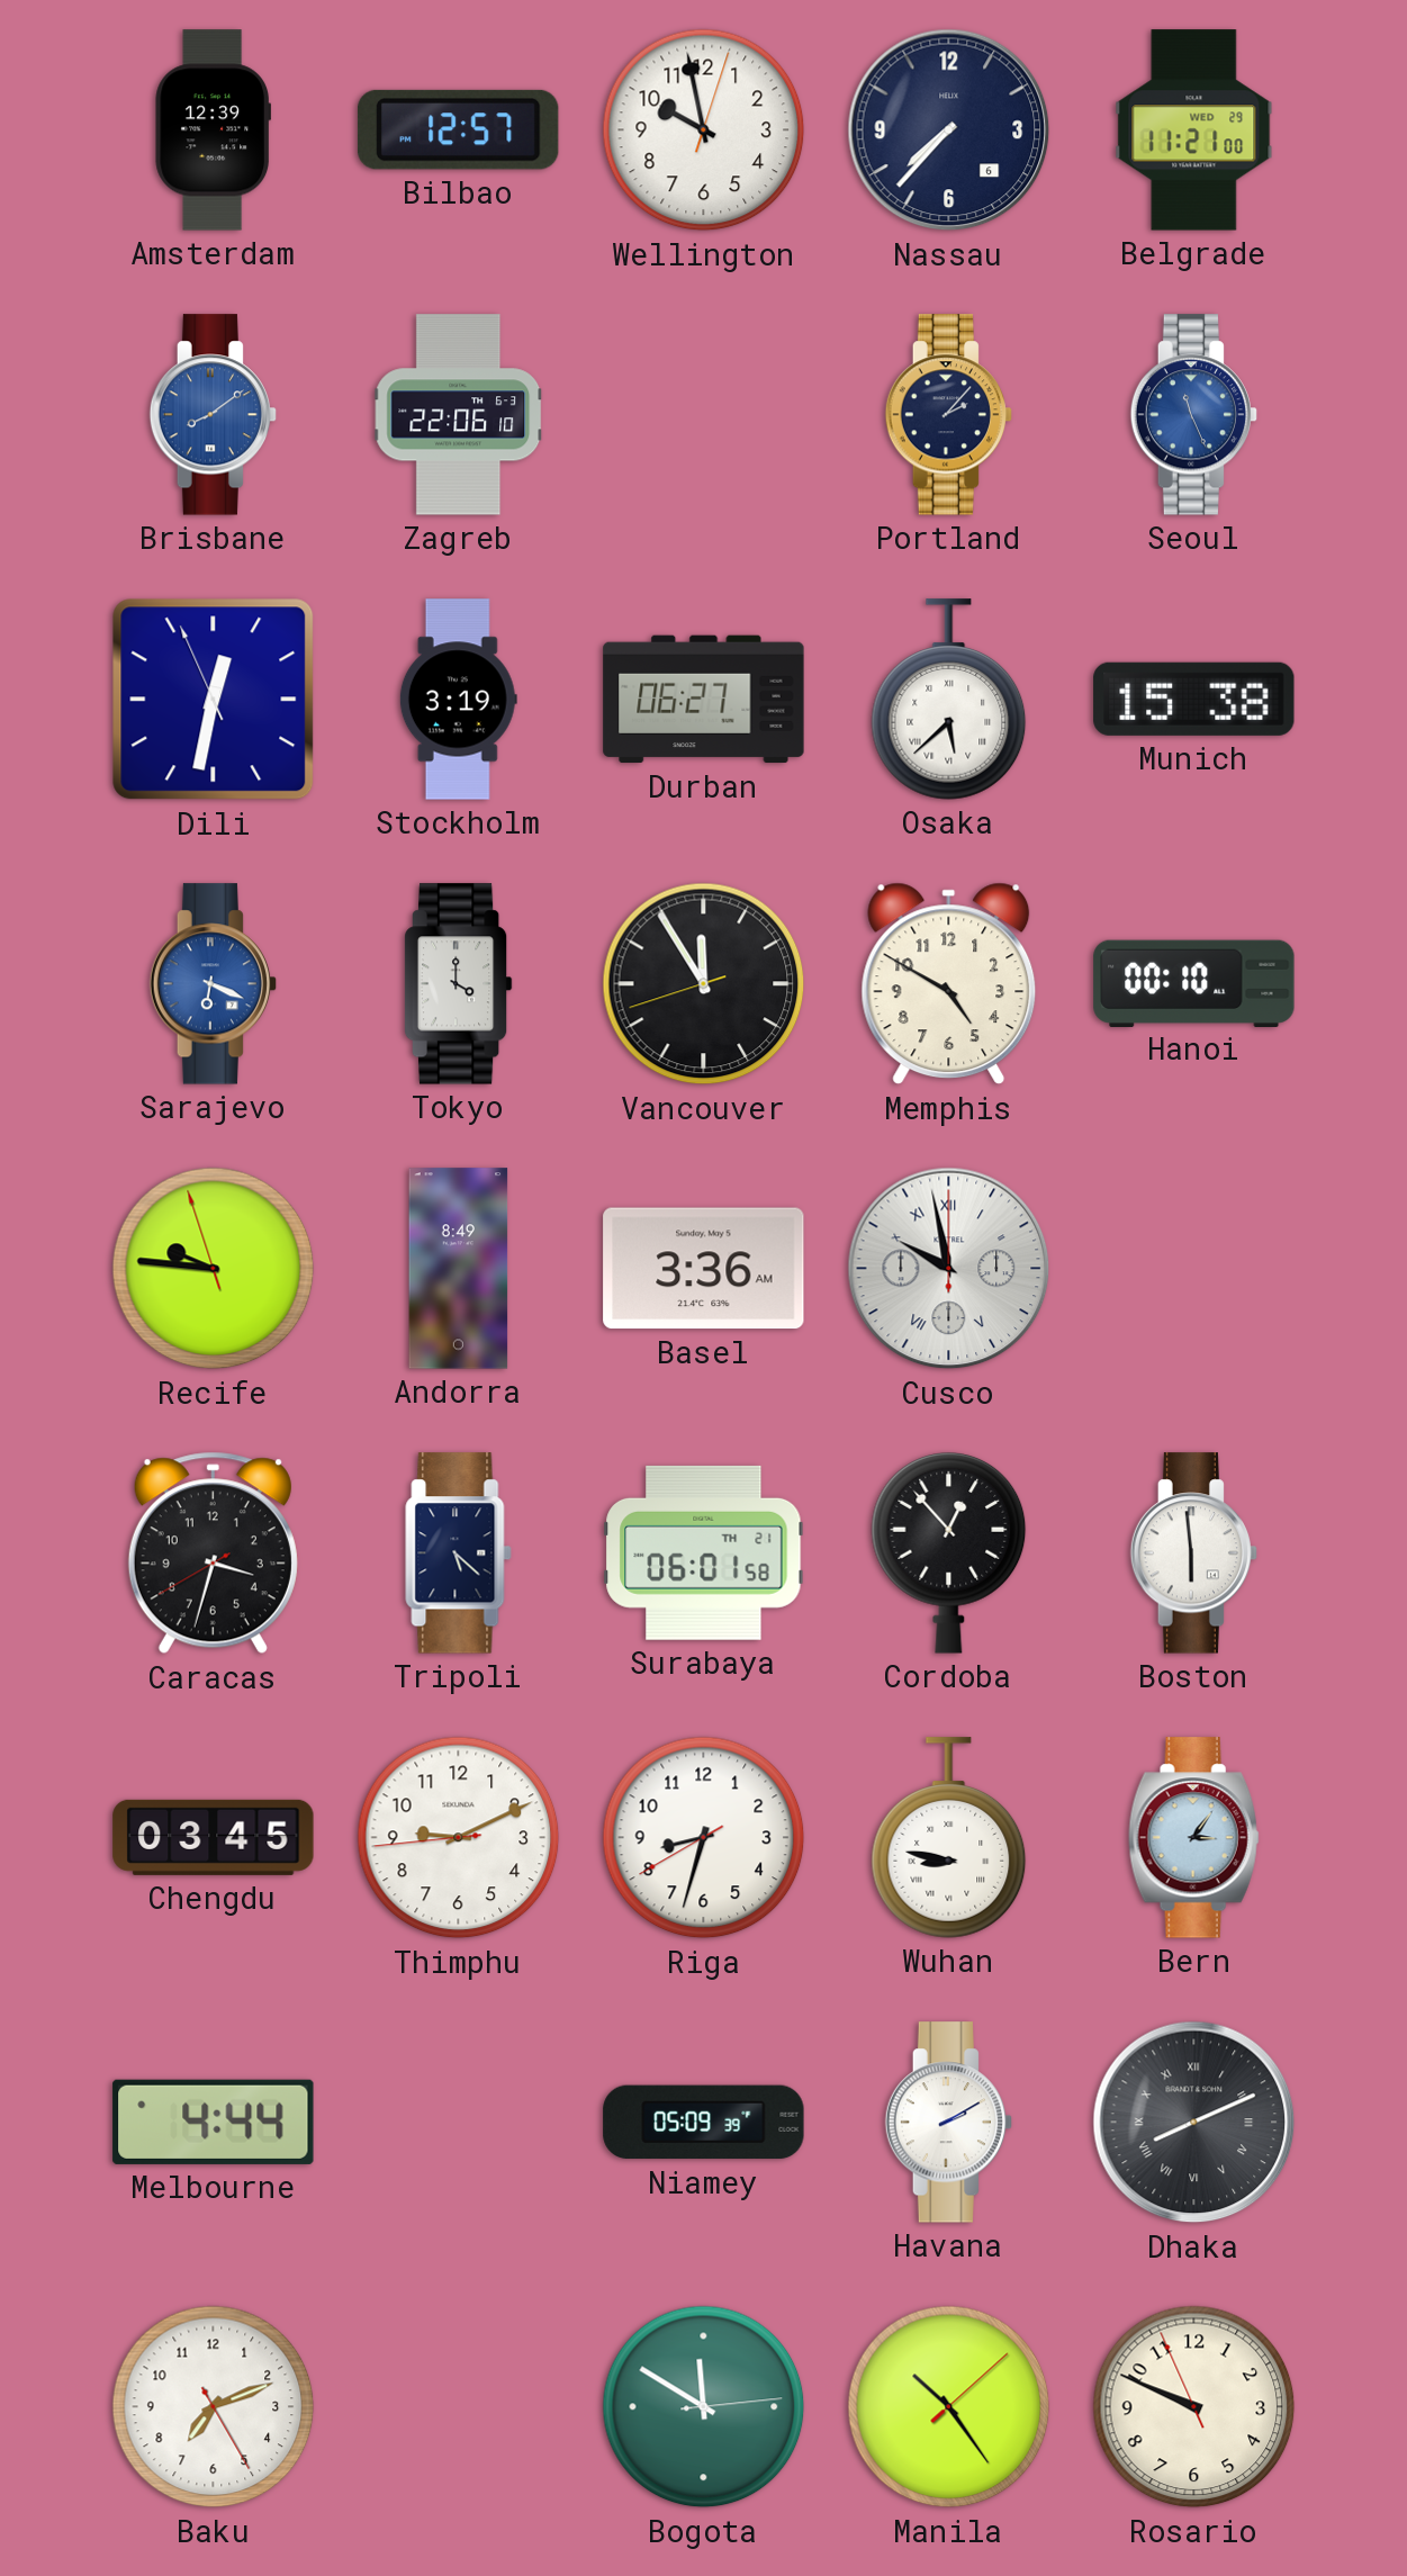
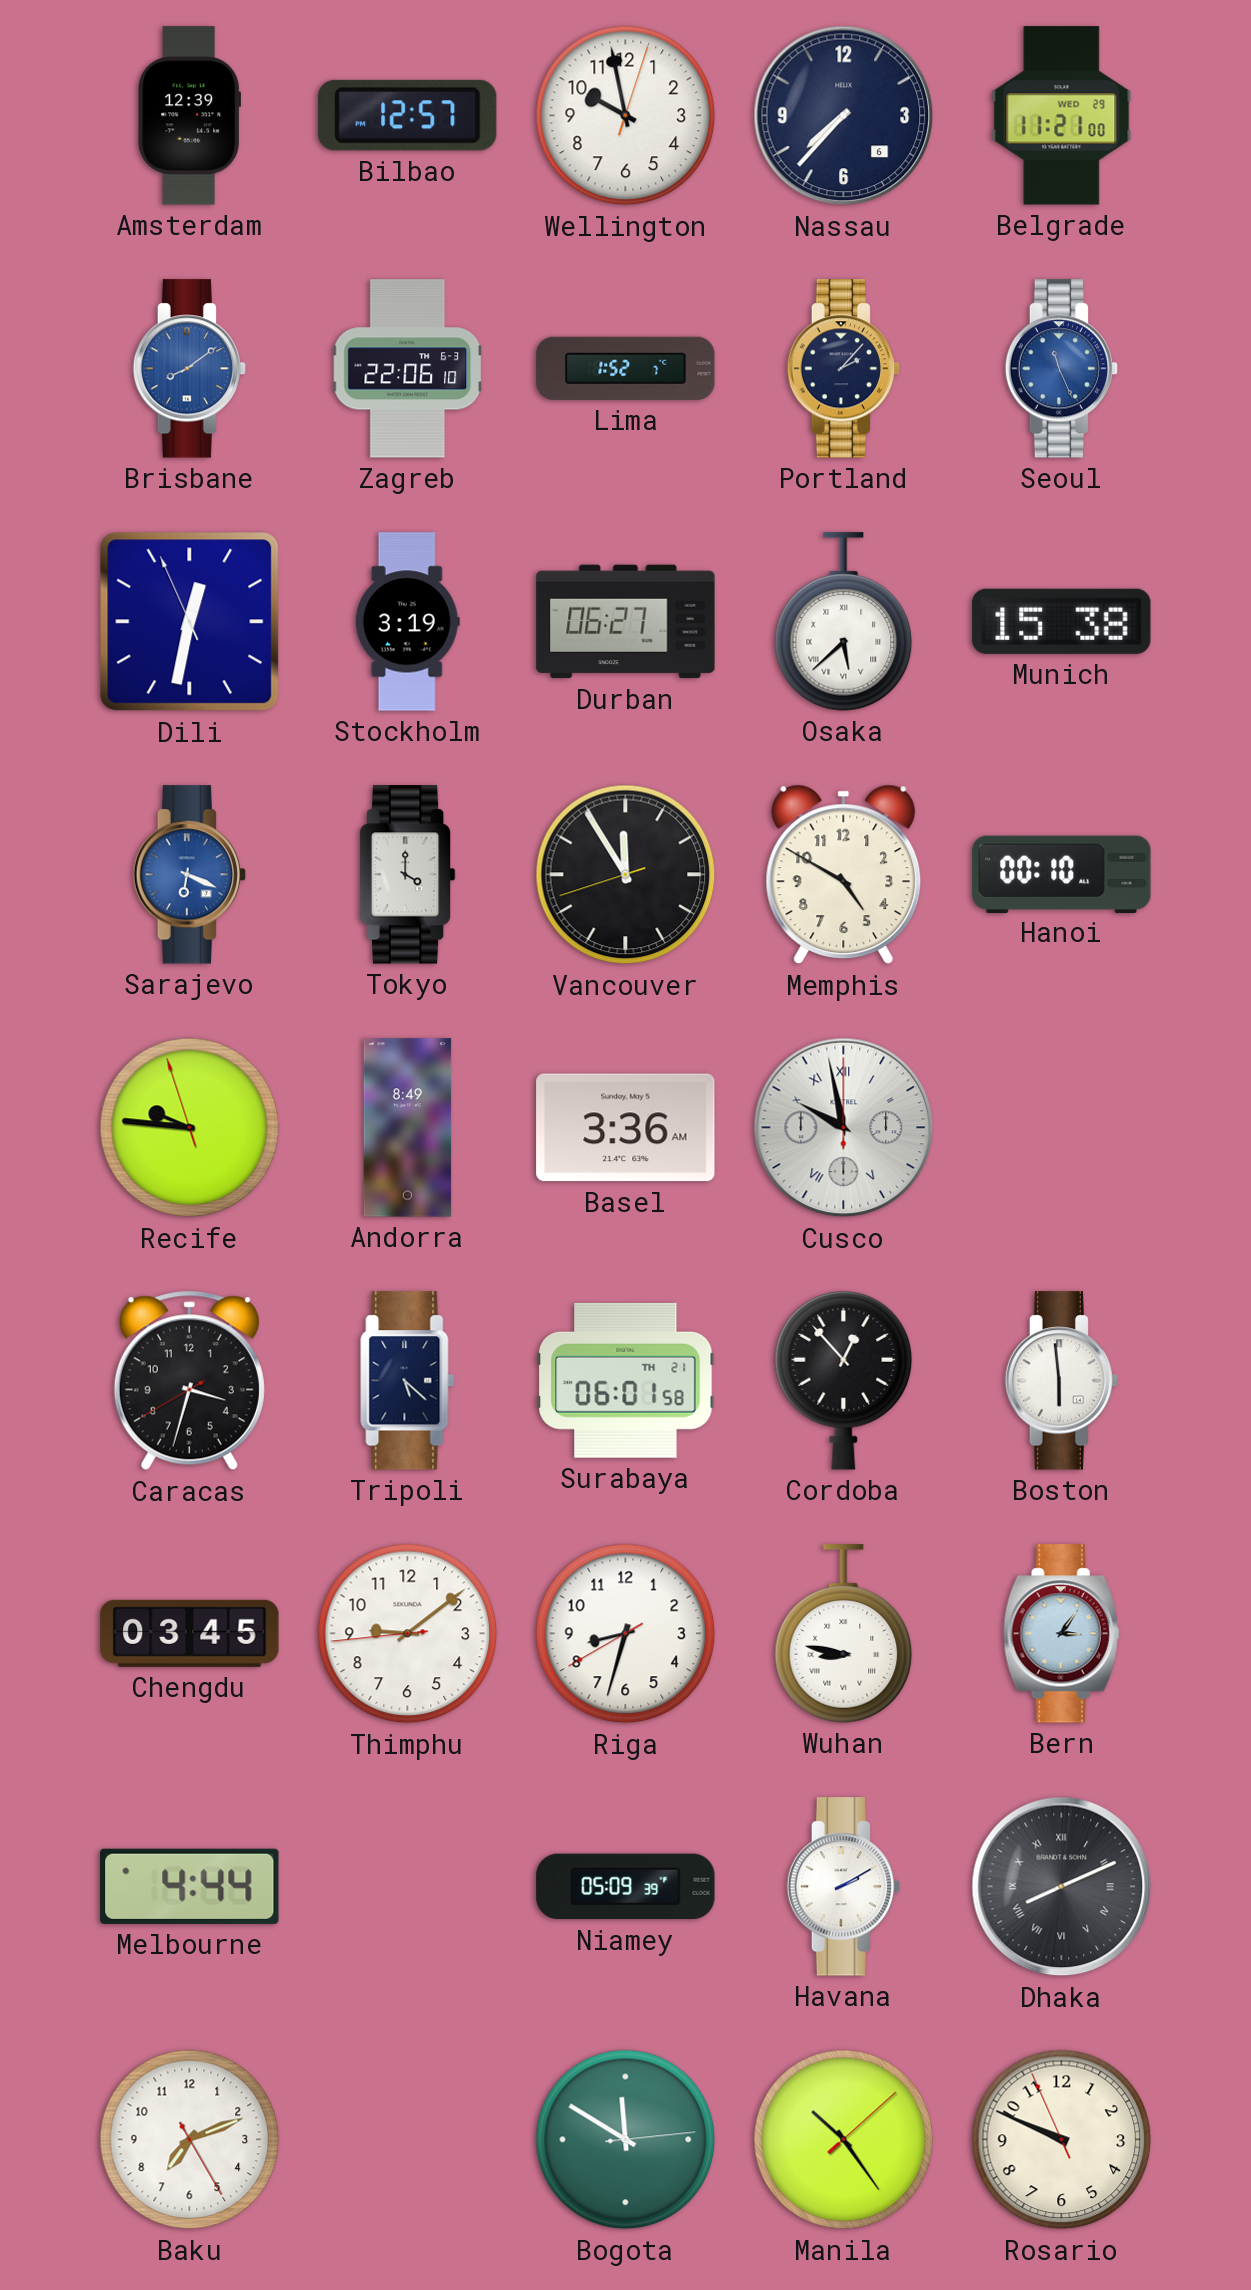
Lima: none -> 1:52 (626, 368)
Thimphu: 9:10 -> 9:08 (408, 1634)
